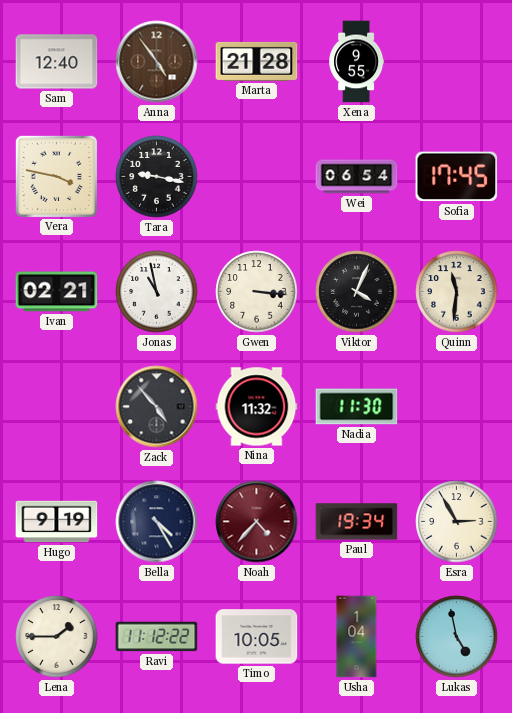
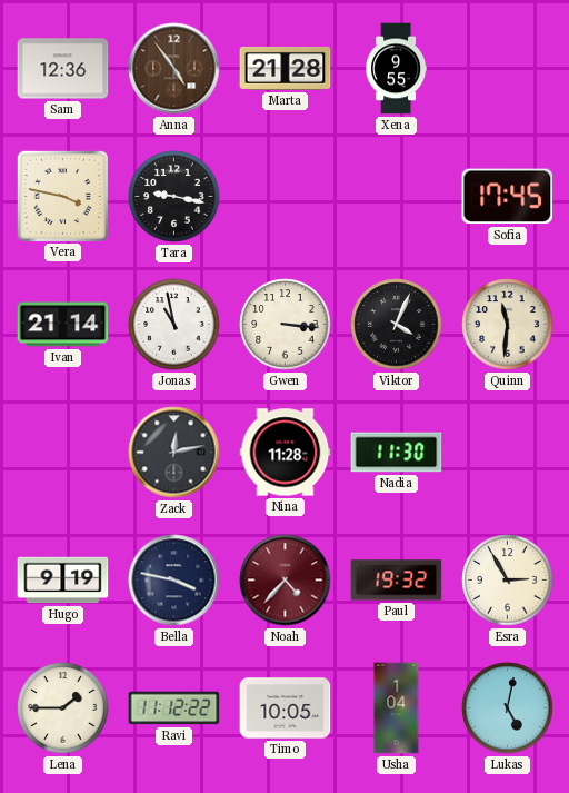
Sam: 12:40 -> 12:36 (63, 69)
Wei: 06:54 -> none (357, 177)
Ivan: 02:21 -> 21:14 (63, 325)
Zack: 4:53 -> 12:13 (174, 453)
Nina: 11:32 -> 11:28 (286, 453)
Bella: 4:25 -> 3:47 (174, 581)
Paul: 19:34 -> 19:32 (397, 581)
Lukas: 4:58 -> 5:02 (508, 708)
